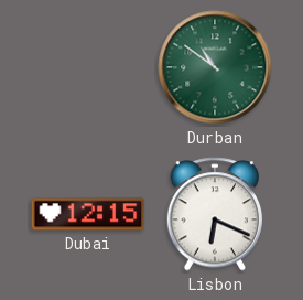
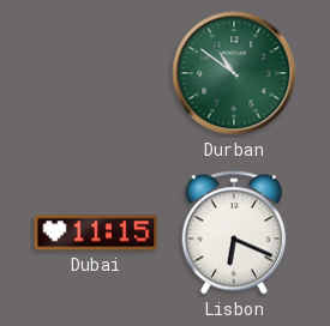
Dubai: 12:15 -> 11:15 (96, 233)
